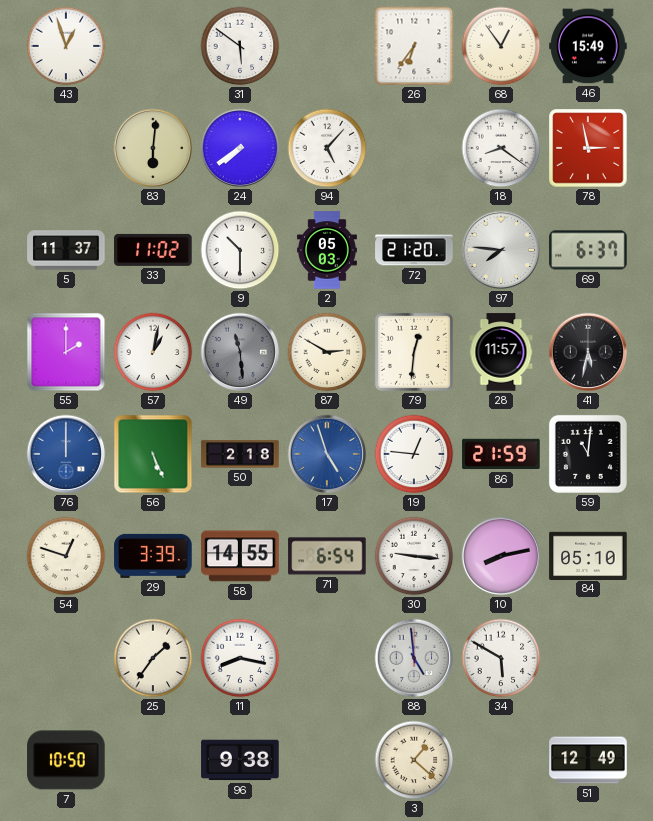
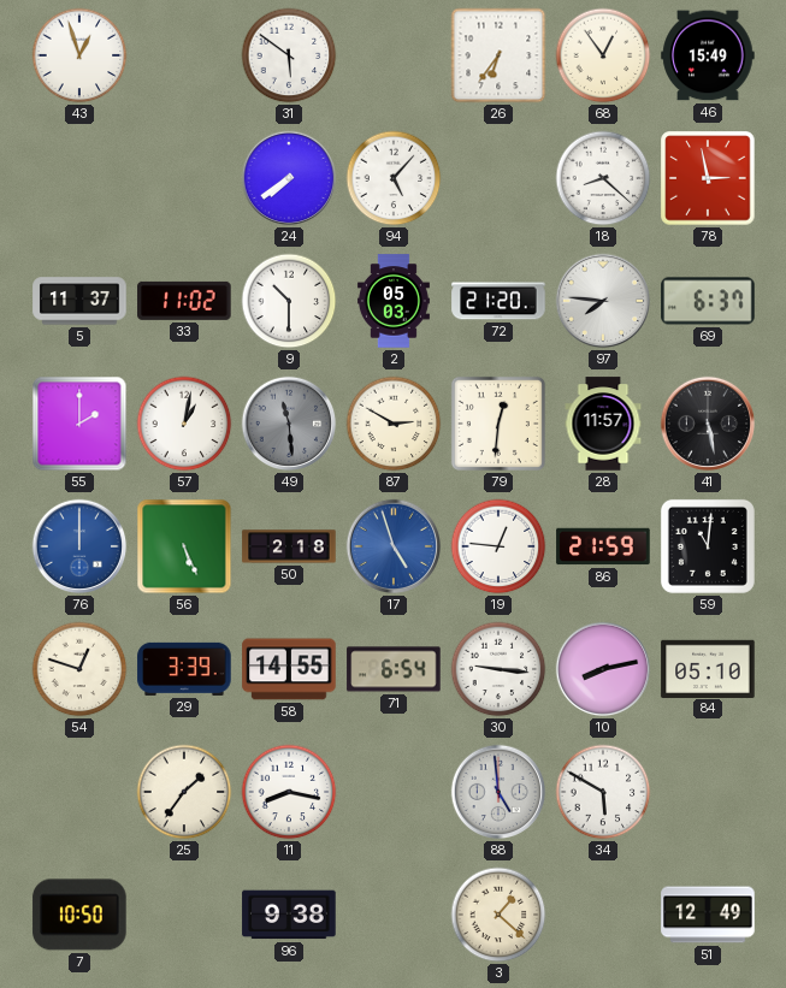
83: 6:01 -> none (153, 148)
18: 8:21 -> 8:22 (603, 178)
41: 5:32 -> 5:28 (708, 424)
